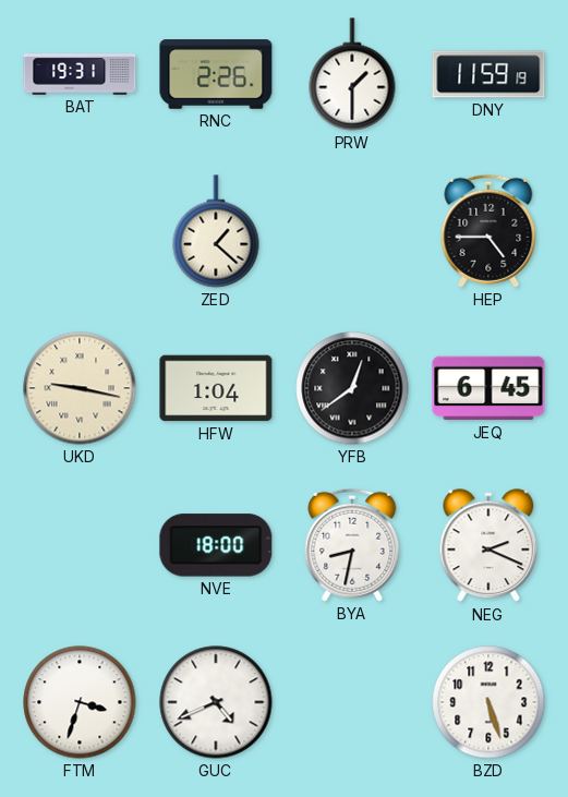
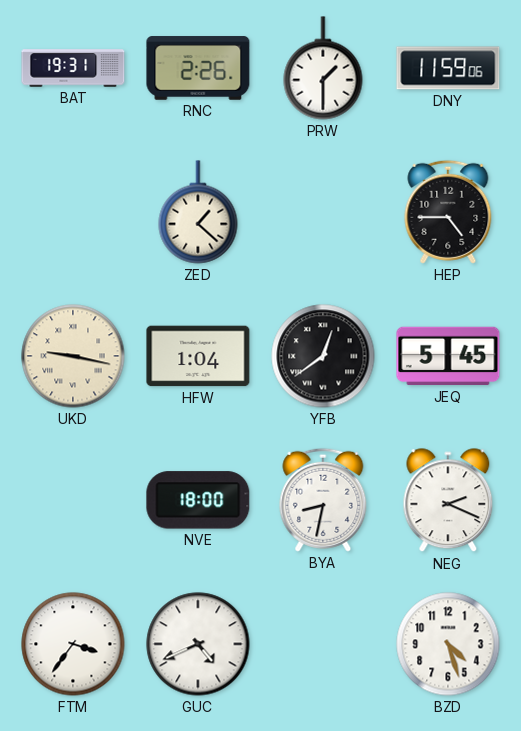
DNY: 11:59:19 -> 11:59:06 (448, 68)
JEQ: 6:45 -> 5:45 (448, 356)
FTM: 3:33 -> 3:36 (73, 644)
BZD: 5:27 -> 4:27 (448, 644)
